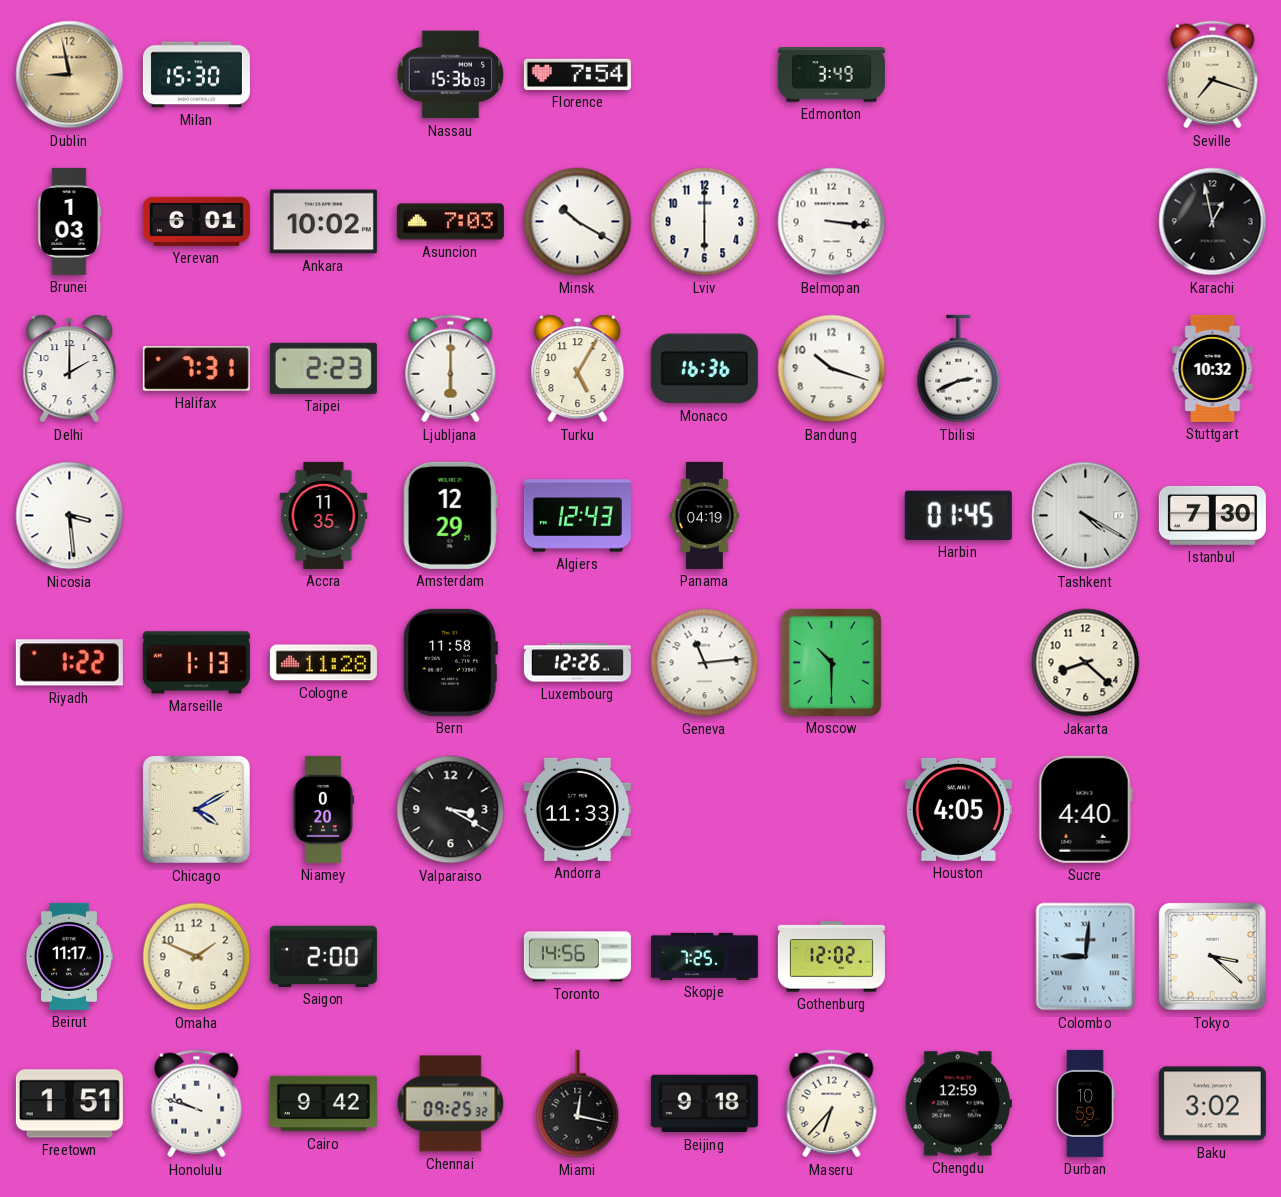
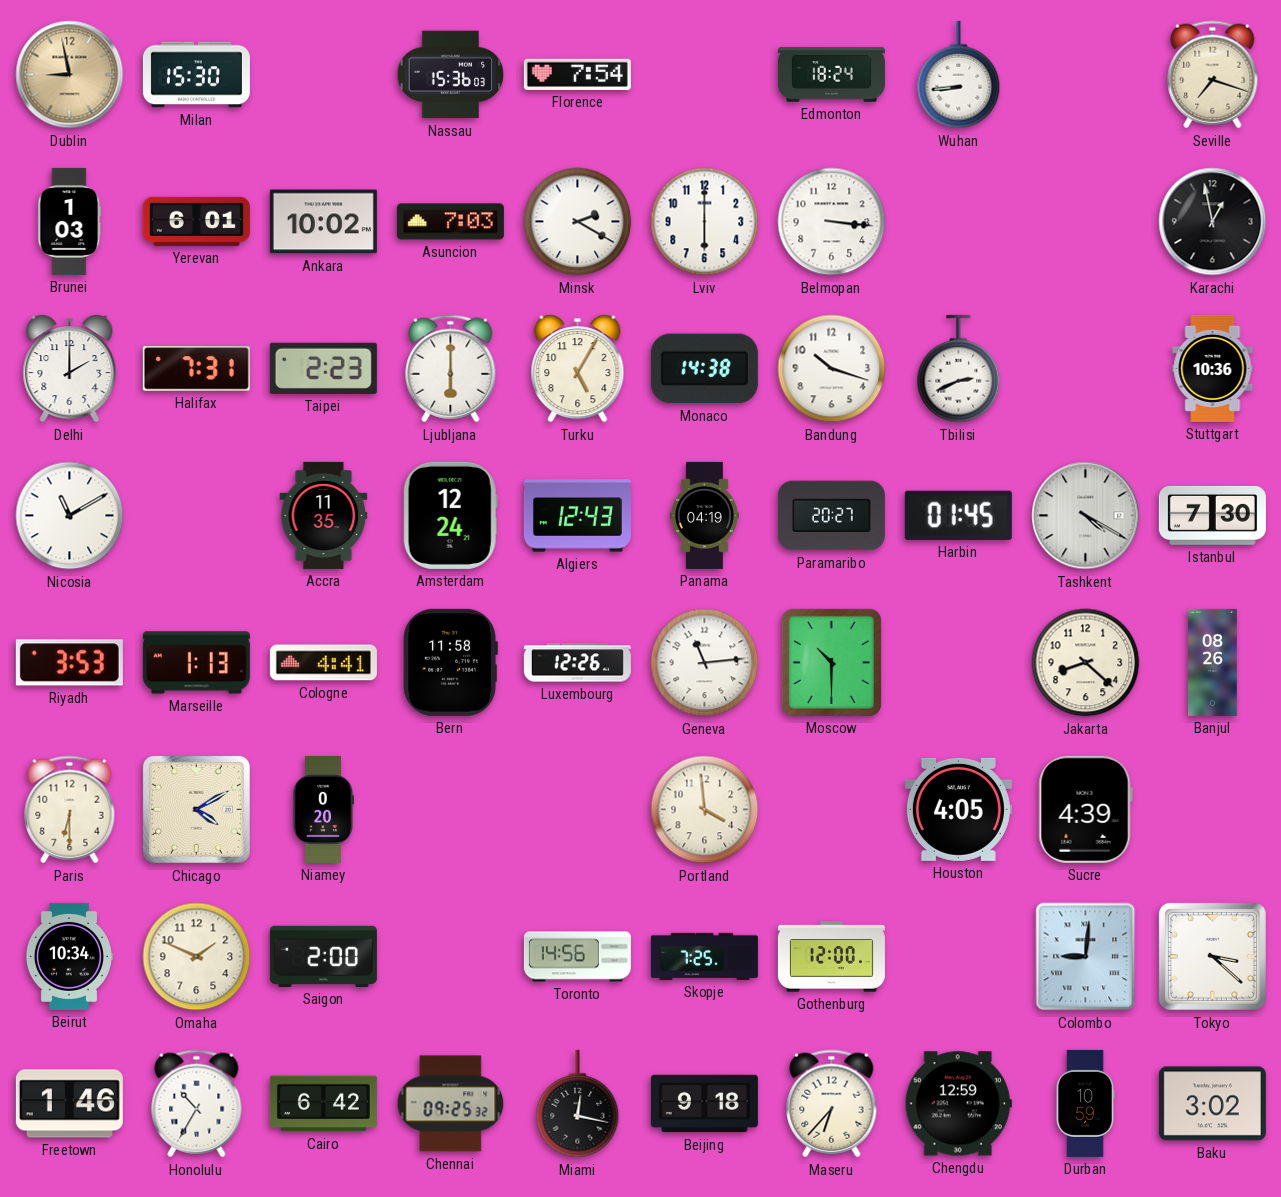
Edmonton: 3:49 -> 18:24 (831, 75)
Wuhan: none -> 8:44 (959, 75)
Minsk: 10:20 -> 2:20 (578, 222)
Monaco: 16:36 -> 14:38 (704, 369)
Stuttgart: 10:32 -> 10:36 (1213, 368)
Nicosia: 3:29 -> 11:10 (70, 516)
Amsterdam: 12:29 -> 12:24 (450, 515)
Paramaribo: none -> 20:27 (831, 516)
Riyadh: 1:22 -> 3:53 (69, 663)
Cologne: 11:28 -> 4:41 (323, 663)
Banjul: none -> 08:26 (1213, 662)
Paris: none -> 6:30 (70, 810)
Valparaiso: 3:20 -> none (451, 810)
Andorra: 11:33 -> none (577, 809)
Portland: none -> 3:59 (705, 810)
Sucre: 4:40 -> 4:39 (1085, 809)
Beirut: 11:17 -> 10:34 (69, 956)
Gothenburg: 12:02 -> 12:00 (831, 957)
Freetown: 1:51 -> 1:46 (69, 1104)
Honolulu: 9:48 -> 10:35 (197, 1104)
Cairo: 9:42 -> 6:42 (323, 1104)
